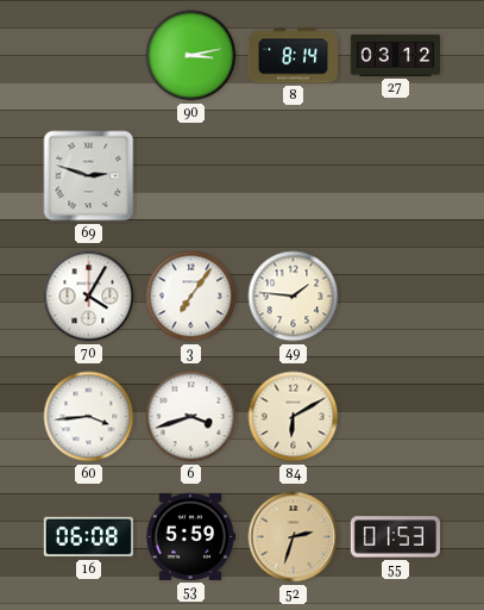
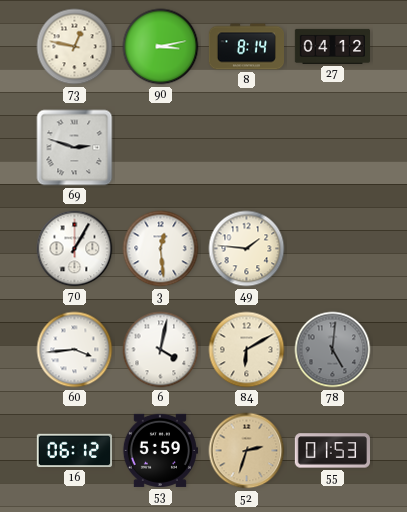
73: none -> 12:47 (75, 47)
27: 03:12 -> 04:12 (333, 46)
70: 4:05 -> 1:05 (75, 249)
3: 7:06 -> 12:29 (161, 249)
6: 3:42 -> 4:02 (161, 350)
78: none -> 5:01 (333, 350)
16: 06:08 -> 06:12 (74, 451)
